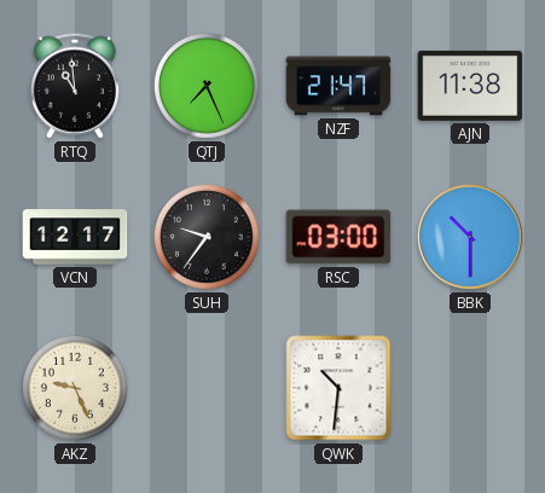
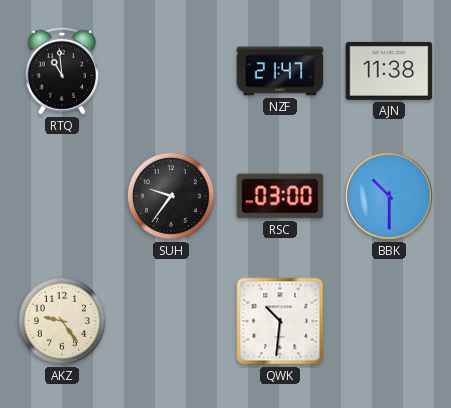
QTJ: 7:26 -> none (207, 86)
VCN: 12:17 -> none (75, 237)
AKZ: 9:26 -> 9:24 (62, 321)
